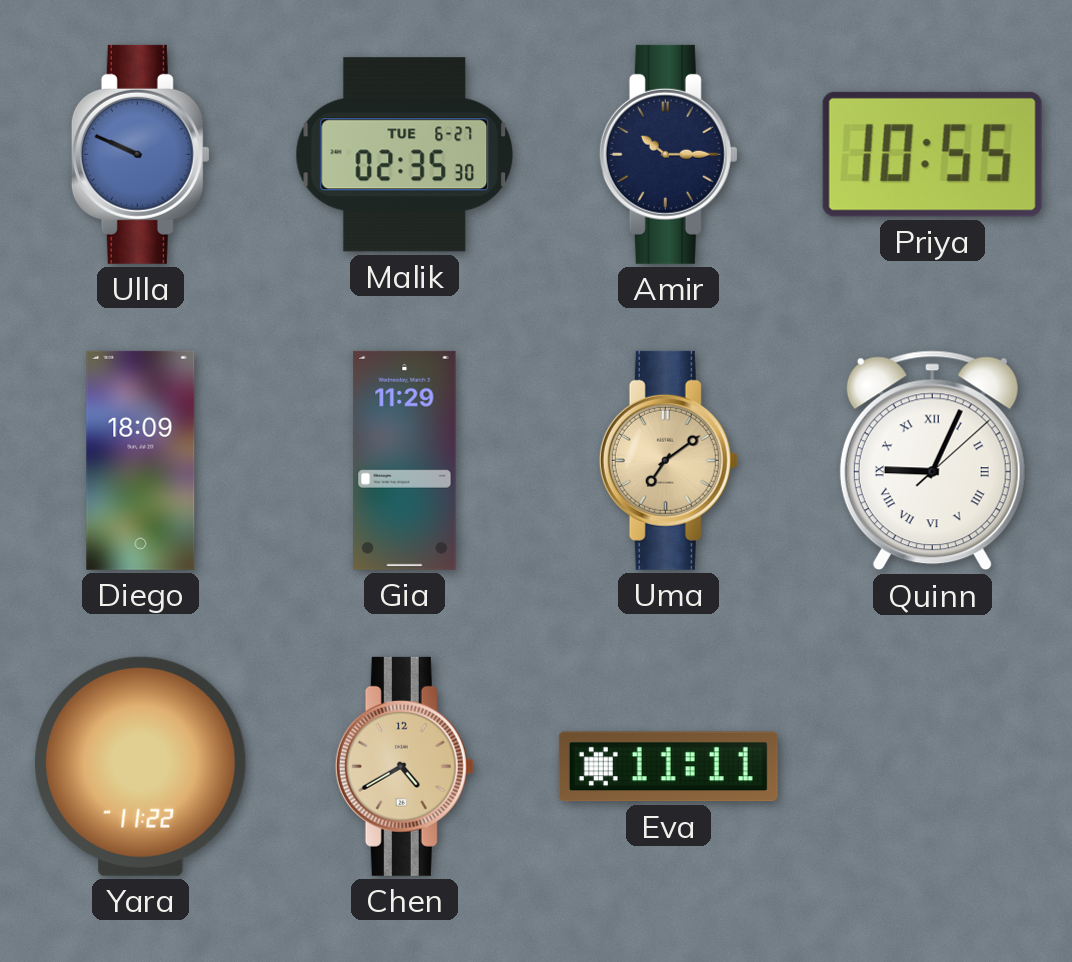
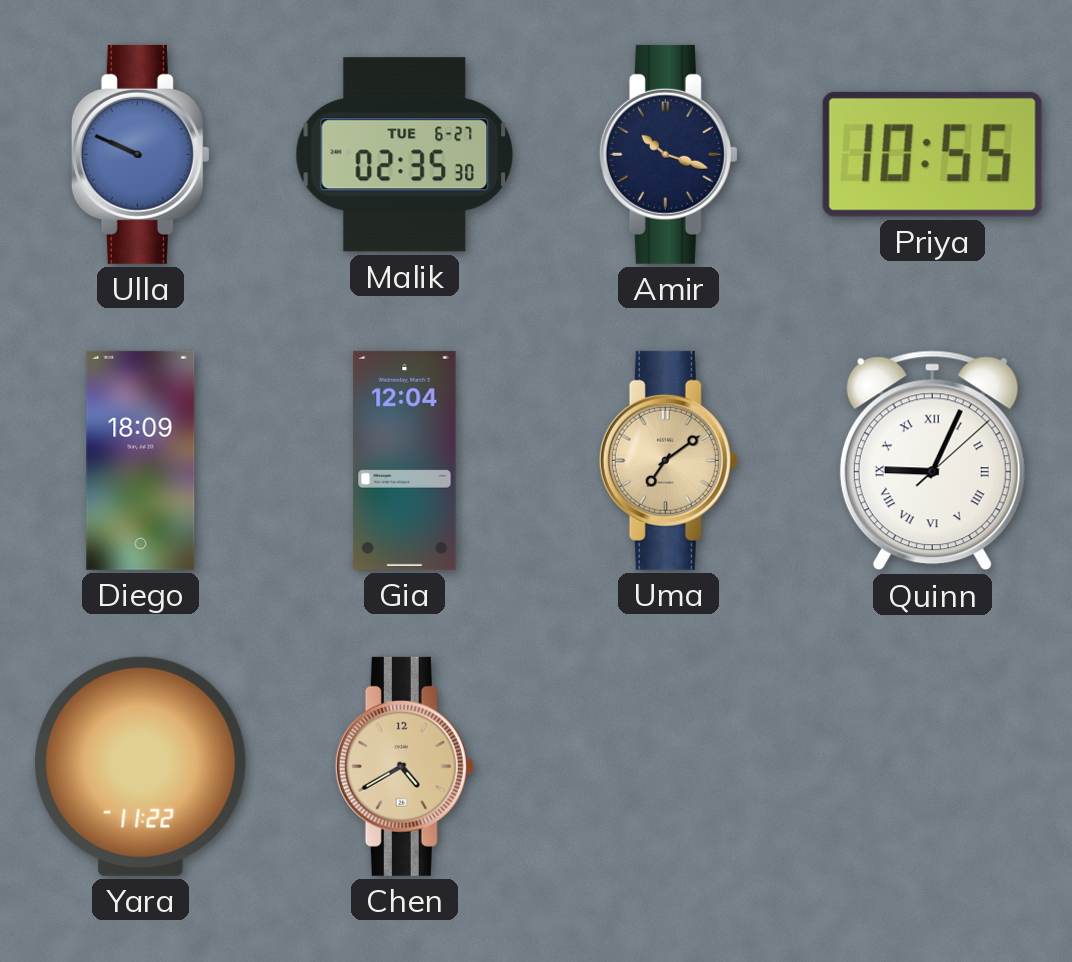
Amir: 10:15 -> 10:18 (668, 154)
Gia: 11:29 -> 12:04 (405, 460)
Eva: 11:11 -> none (668, 767)
